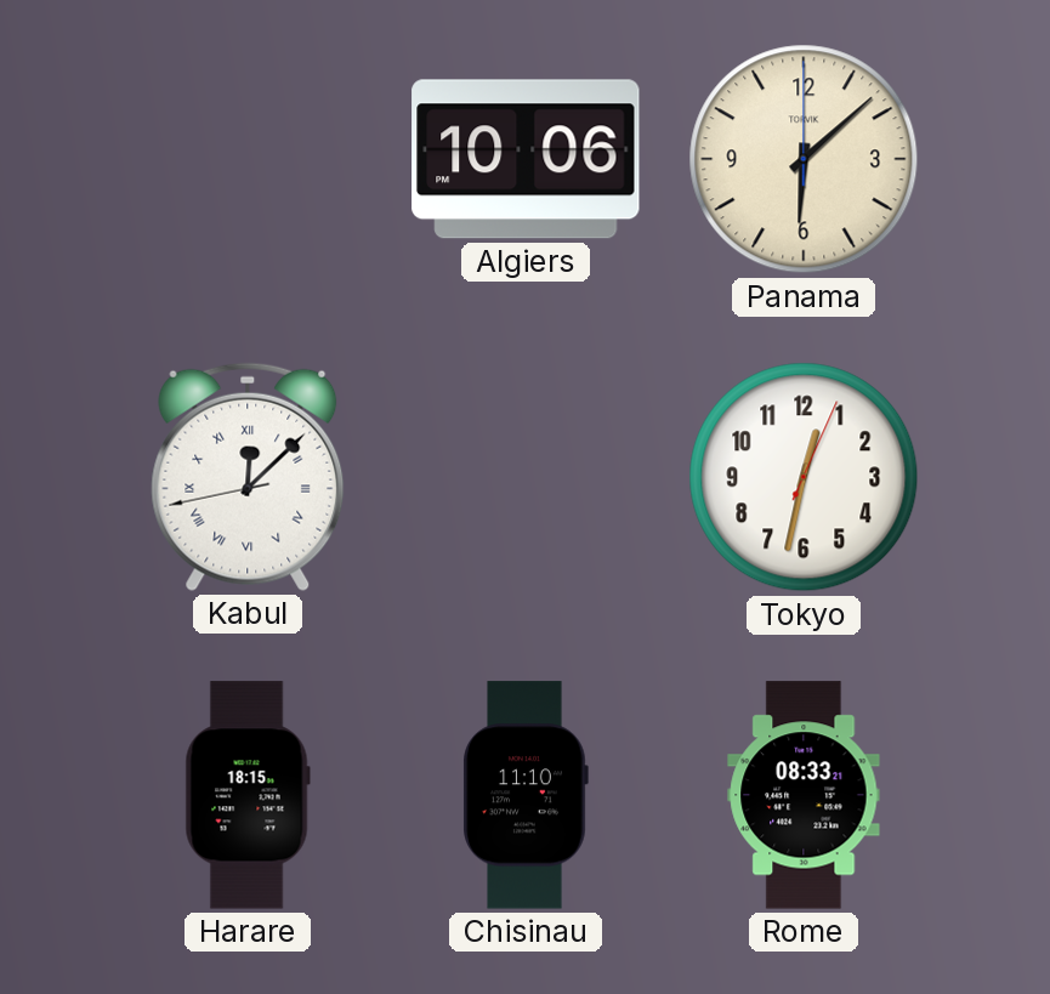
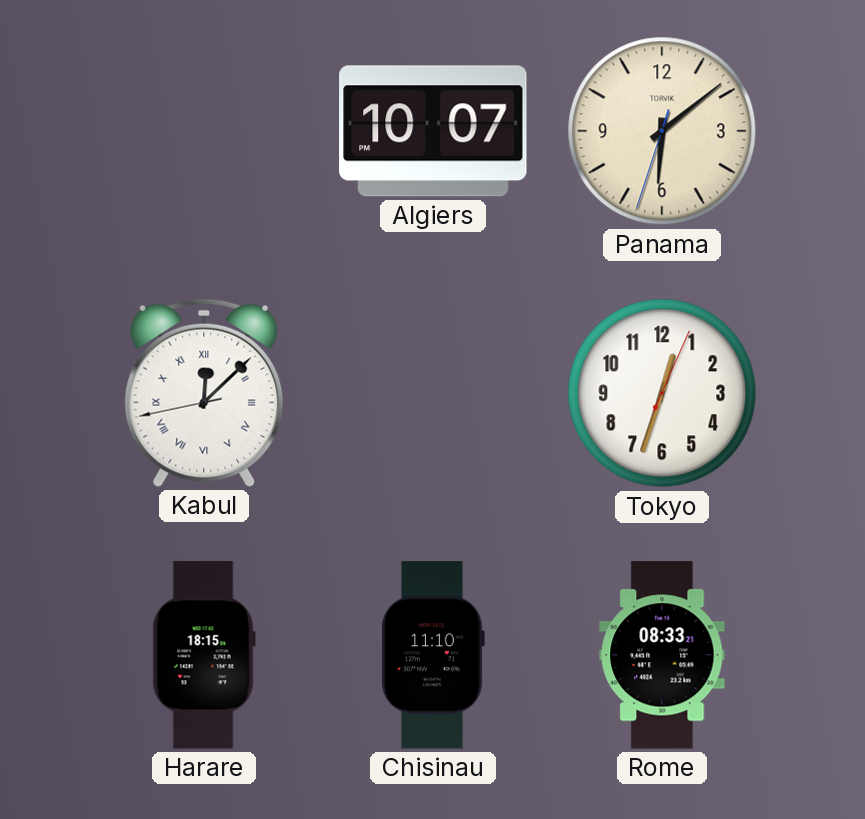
Algiers: 10:06 -> 10:07 (433, 131)
Panama: 6:08:00 -> 6:08:33 (662, 131)
Tokyo: 12:32 -> 12:33 (662, 393)
